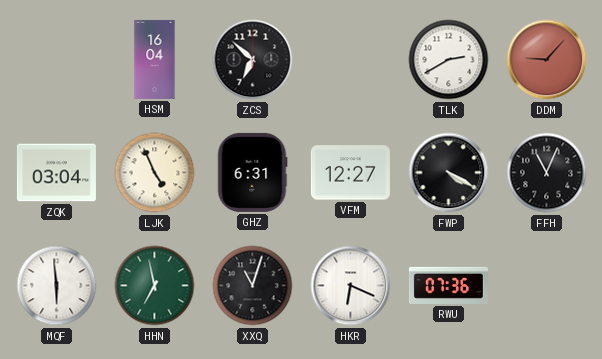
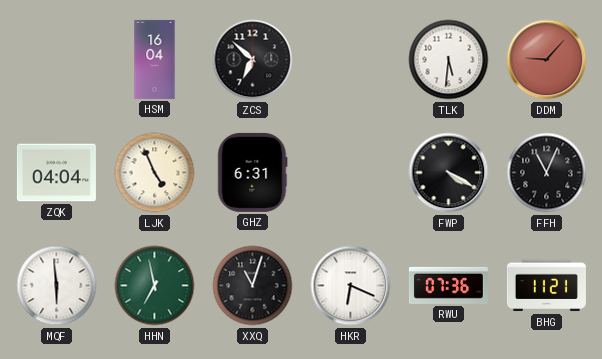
TLK: 2:40 -> 5:31 (449, 60)
ZQK: 03:04 -> 04:04 (56, 173)
VFM: 12:27 -> none (350, 173)
BHG: none -> 11:21 (546, 286)
